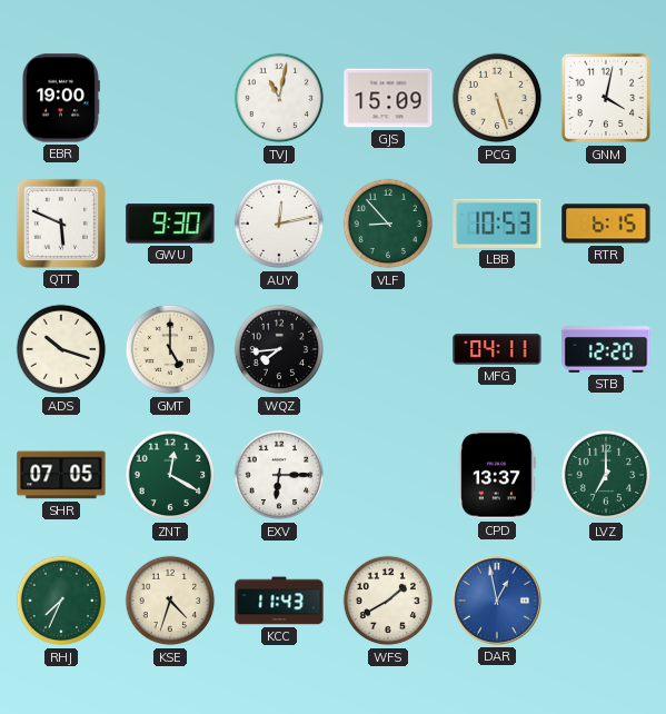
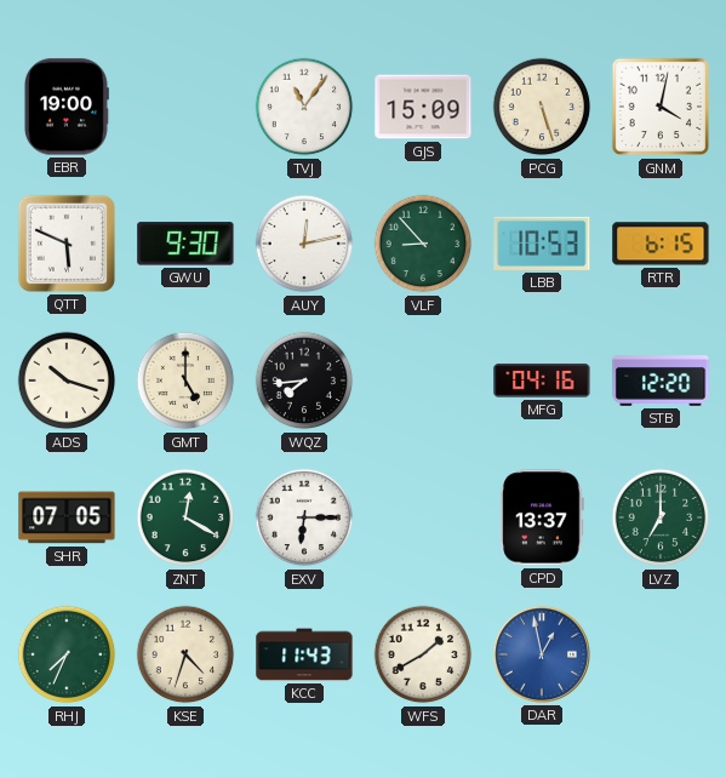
TVJ: 11:02 -> 11:06 (304, 107)
MFG: 04:11 -> 04:16 (542, 381)
